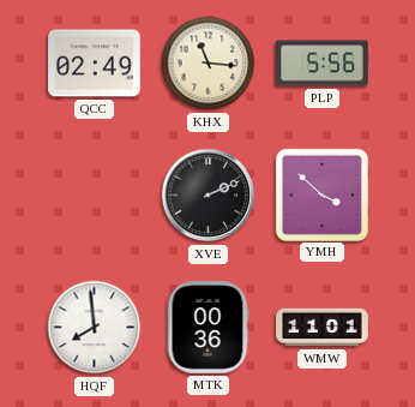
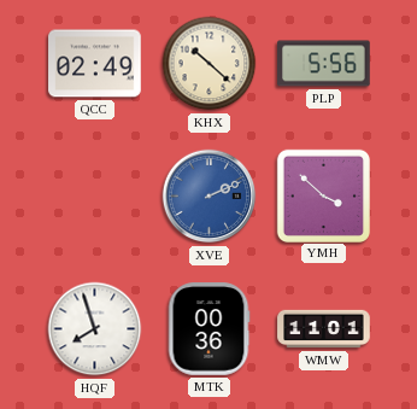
KHX: 11:16 -> 10:22 (210, 64)
XVE dial: black -> blue (210, 197)
HQF: 7:59 -> 7:57 (95, 329)
